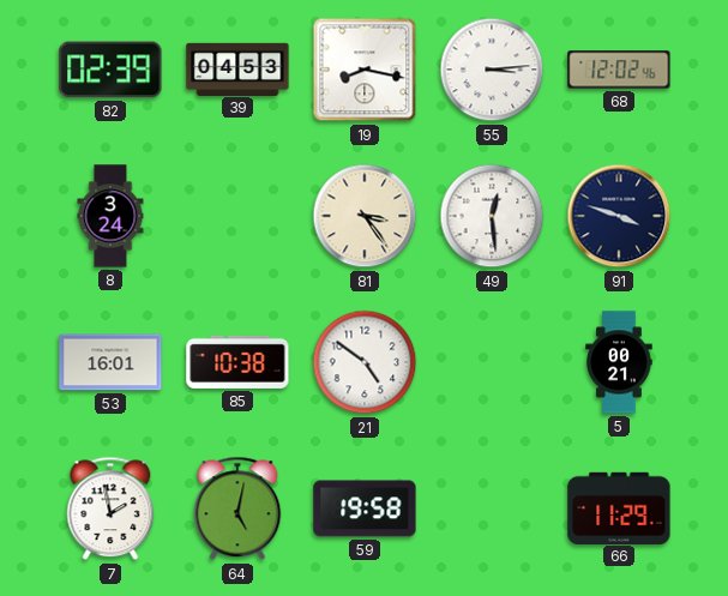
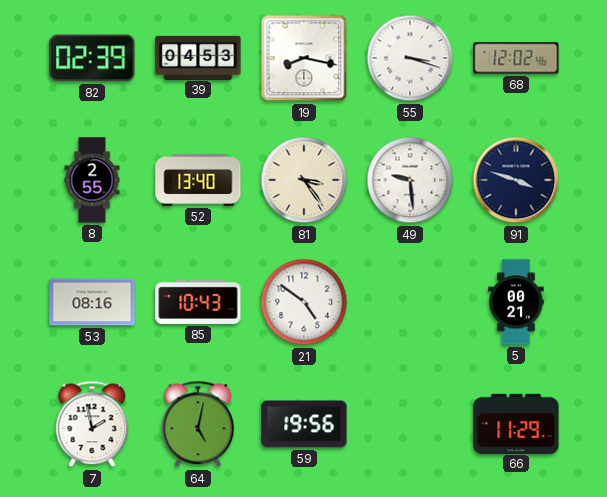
55: 3:14 -> 3:18 (410, 58)
8: 3:24 -> 2:55 (92, 180)
52: none -> 13:40 (198, 180)
49: 12:29 -> 9:29 (410, 180)
53: 16:01 -> 08:16 (92, 302)
85: 10:38 -> 10:43 (198, 302)
59: 19:58 -> 19:56 (304, 424)
